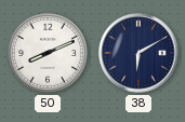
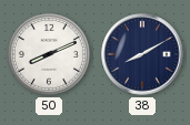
38: 6:10 -> 8:10 (142, 54)
